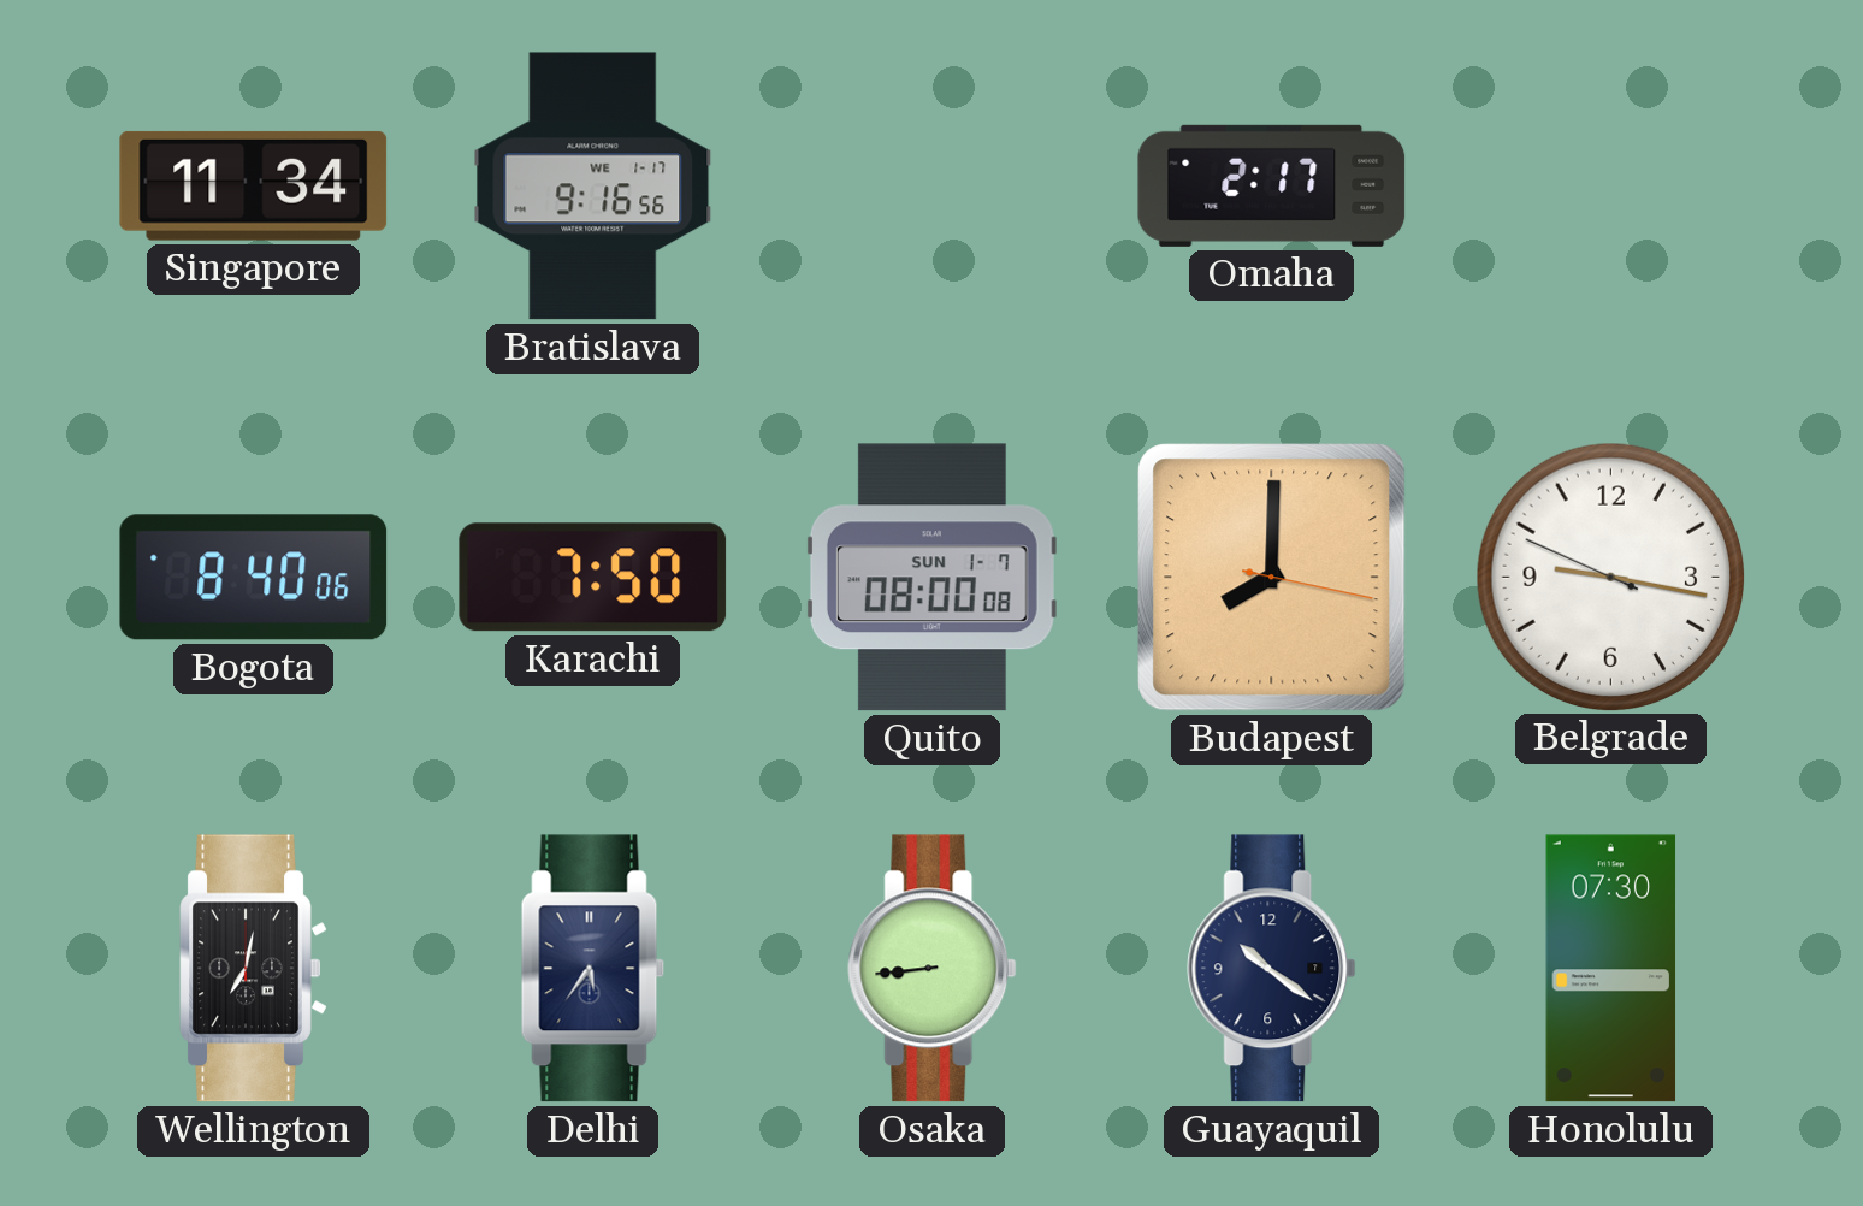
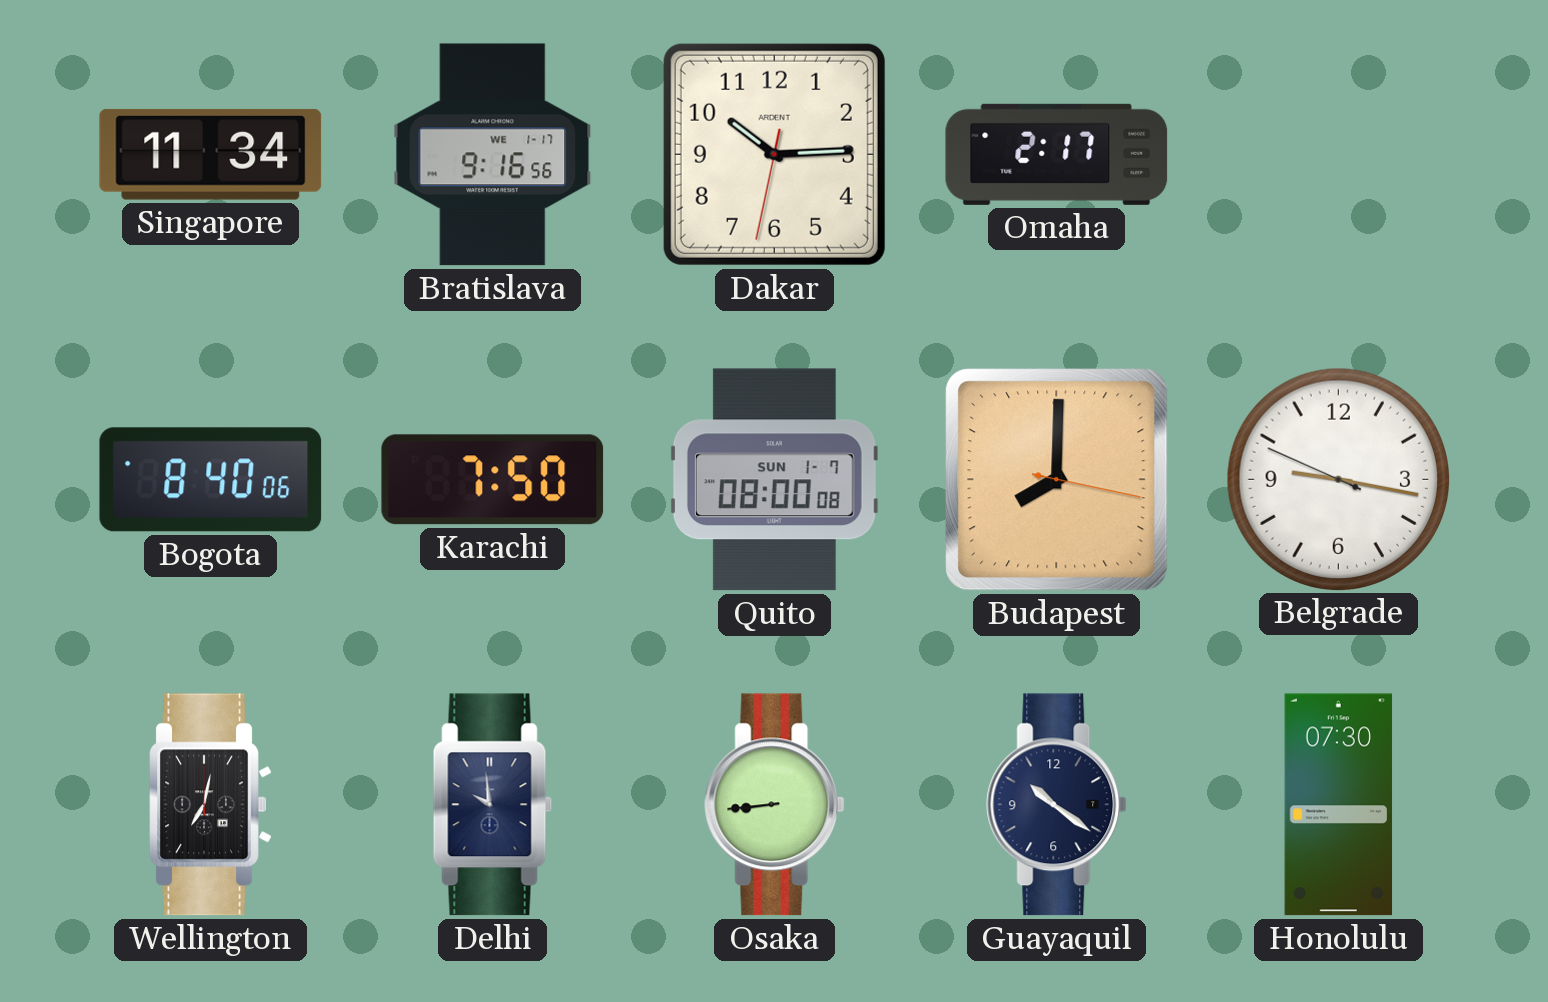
Dakar: none -> 10:14 (774, 154)
Delhi: 5:36 -> 9:59 (493, 805)
